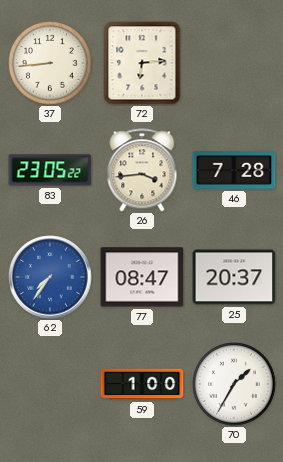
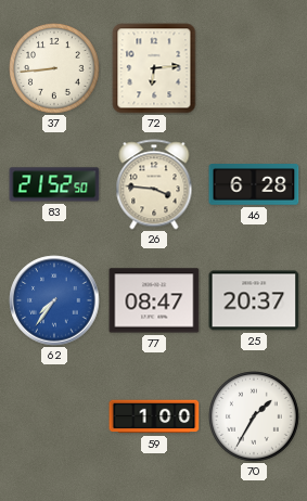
83: 23:05 -> 21:52 (54, 184)
26: 3:44 -> 3:46 (154, 184)
46: 7:28 -> 6:28 (254, 184)
